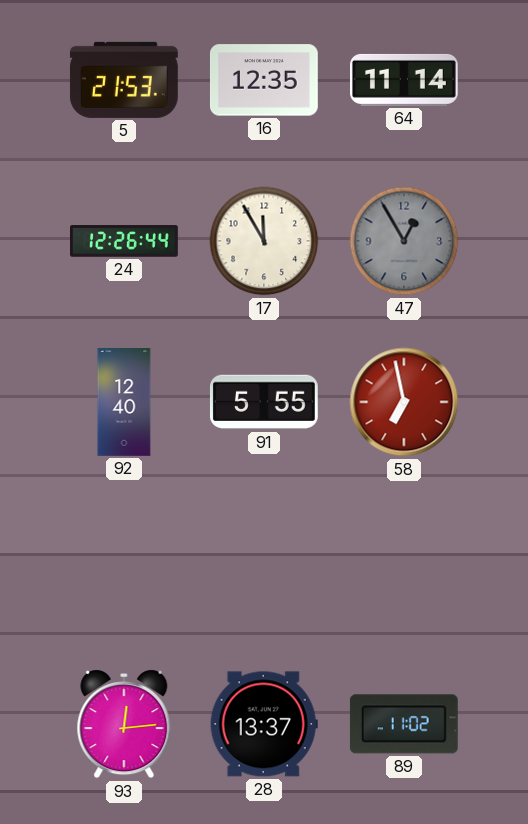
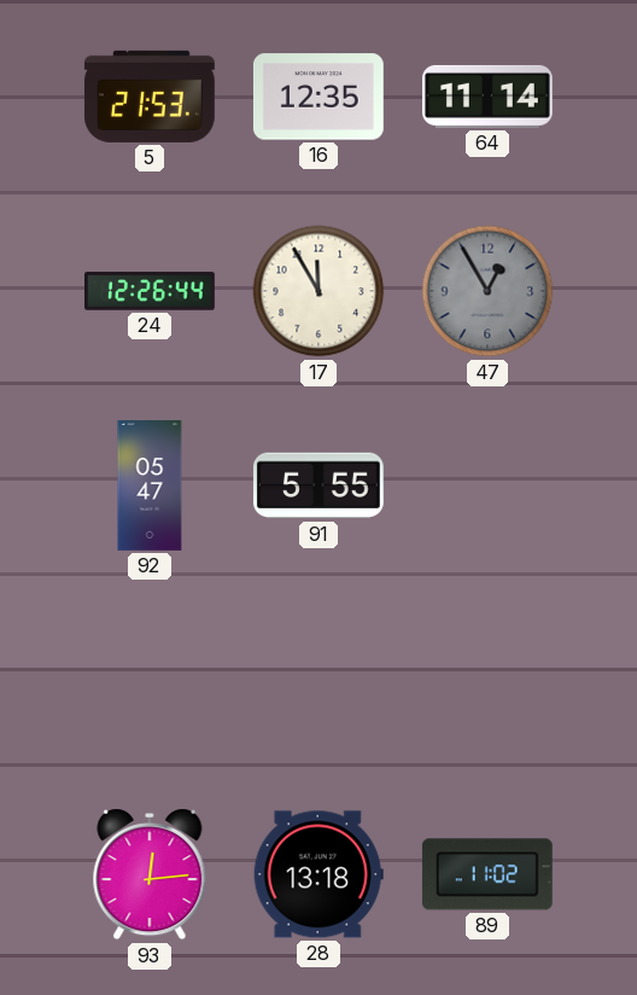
92: 12:40 -> 05:47 (150, 487)
58: 6:58 -> none (404, 402)
28: 13:37 -> 13:18 (318, 874)
